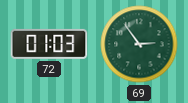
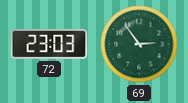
72: 01:03 -> 23:03 (49, 44)
